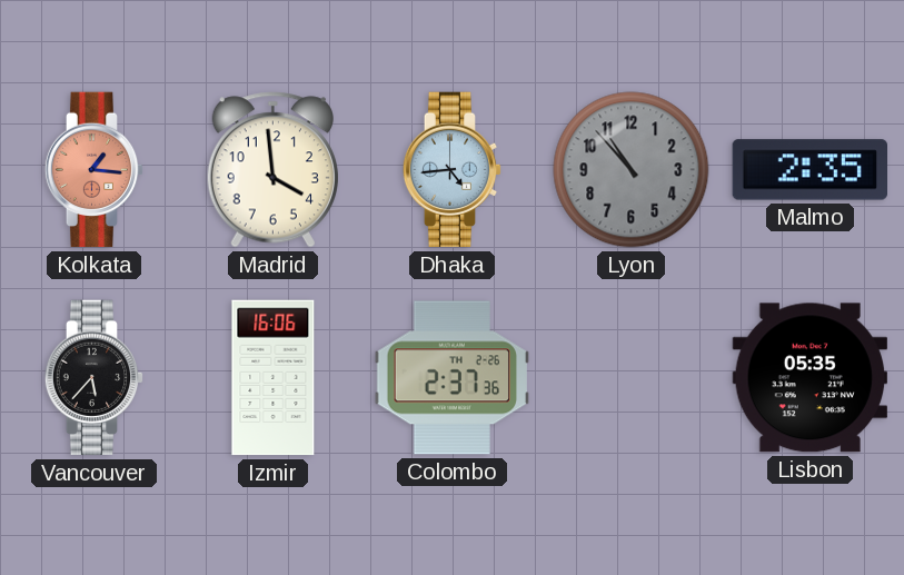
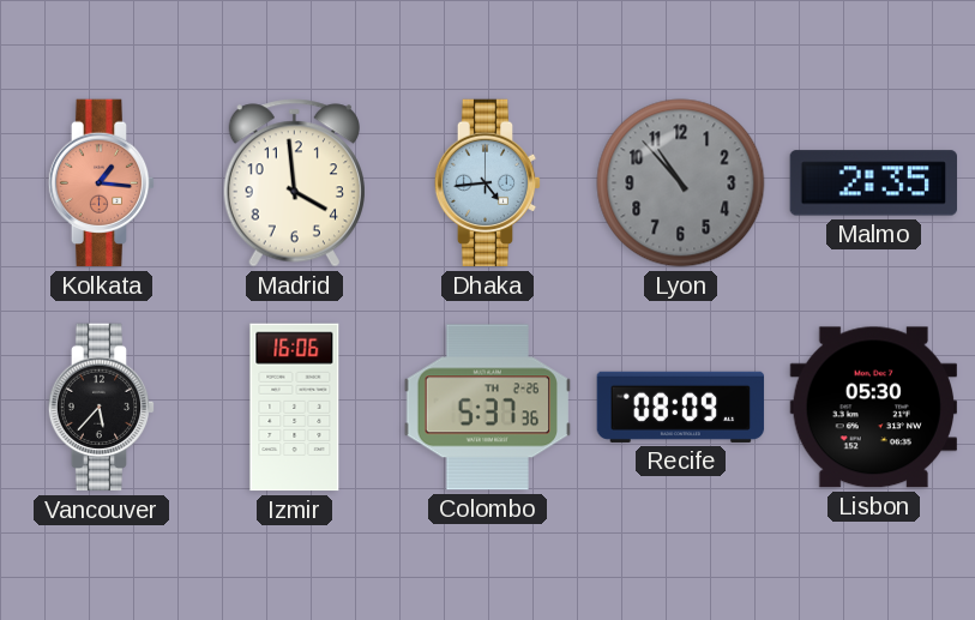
Colombo: 2:37 -> 5:37 (488, 408)
Recife: none -> 08:09 (681, 407)
Lisbon: 05:35 -> 05:30 (873, 408)
